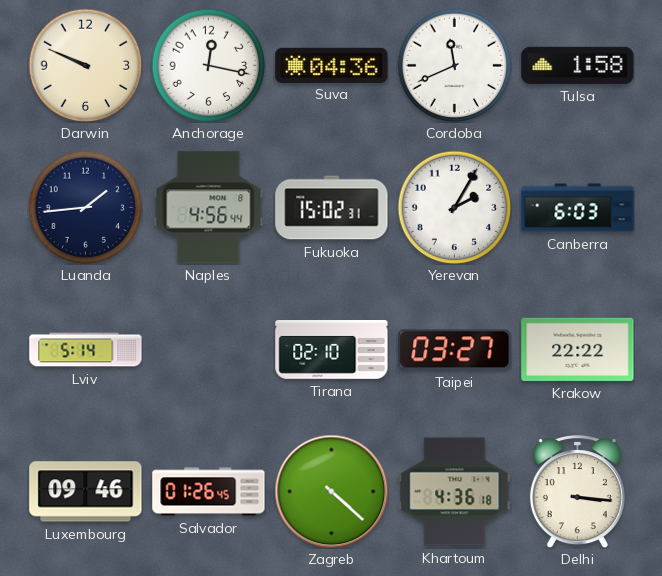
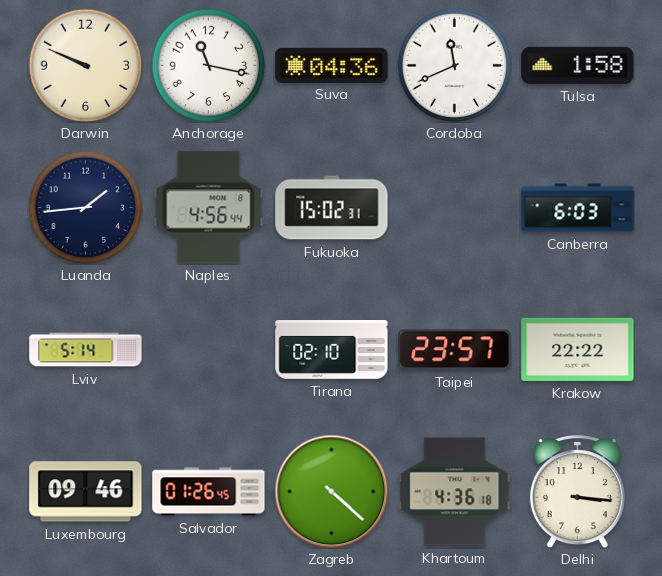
Anchorage: 12:17 -> 11:17 (208, 65)
Yerevan: 2:05 -> none (454, 207)
Taipei: 03:27 -> 23:57 (455, 350)
